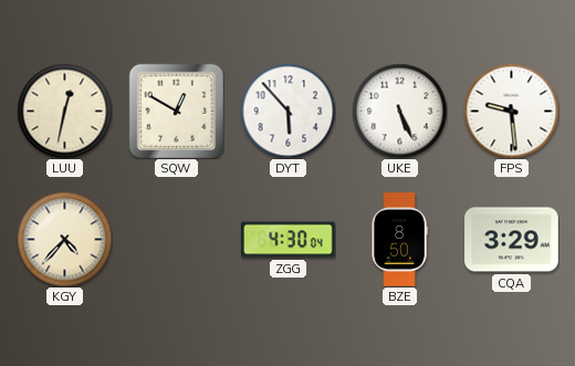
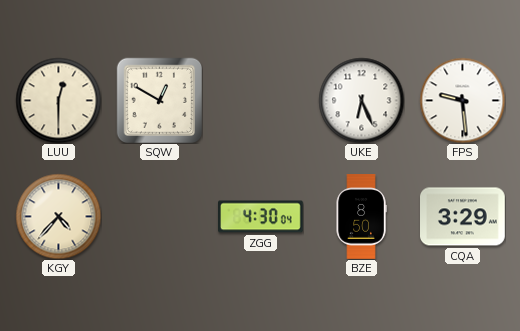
LUU: 12:32 -> 12:30 (58, 100)
DYT: 5:53 -> none (287, 111)
UKE: 5:26 -> 6:26 (361, 100)
